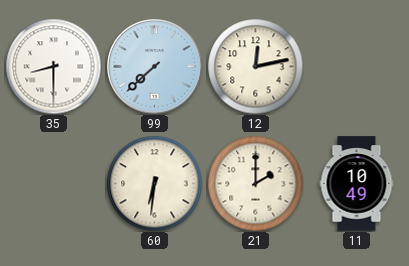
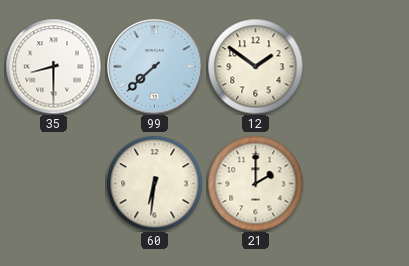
12: 12:13 -> 1:51 (255, 66)
11: 10:49 -> none (357, 184)
